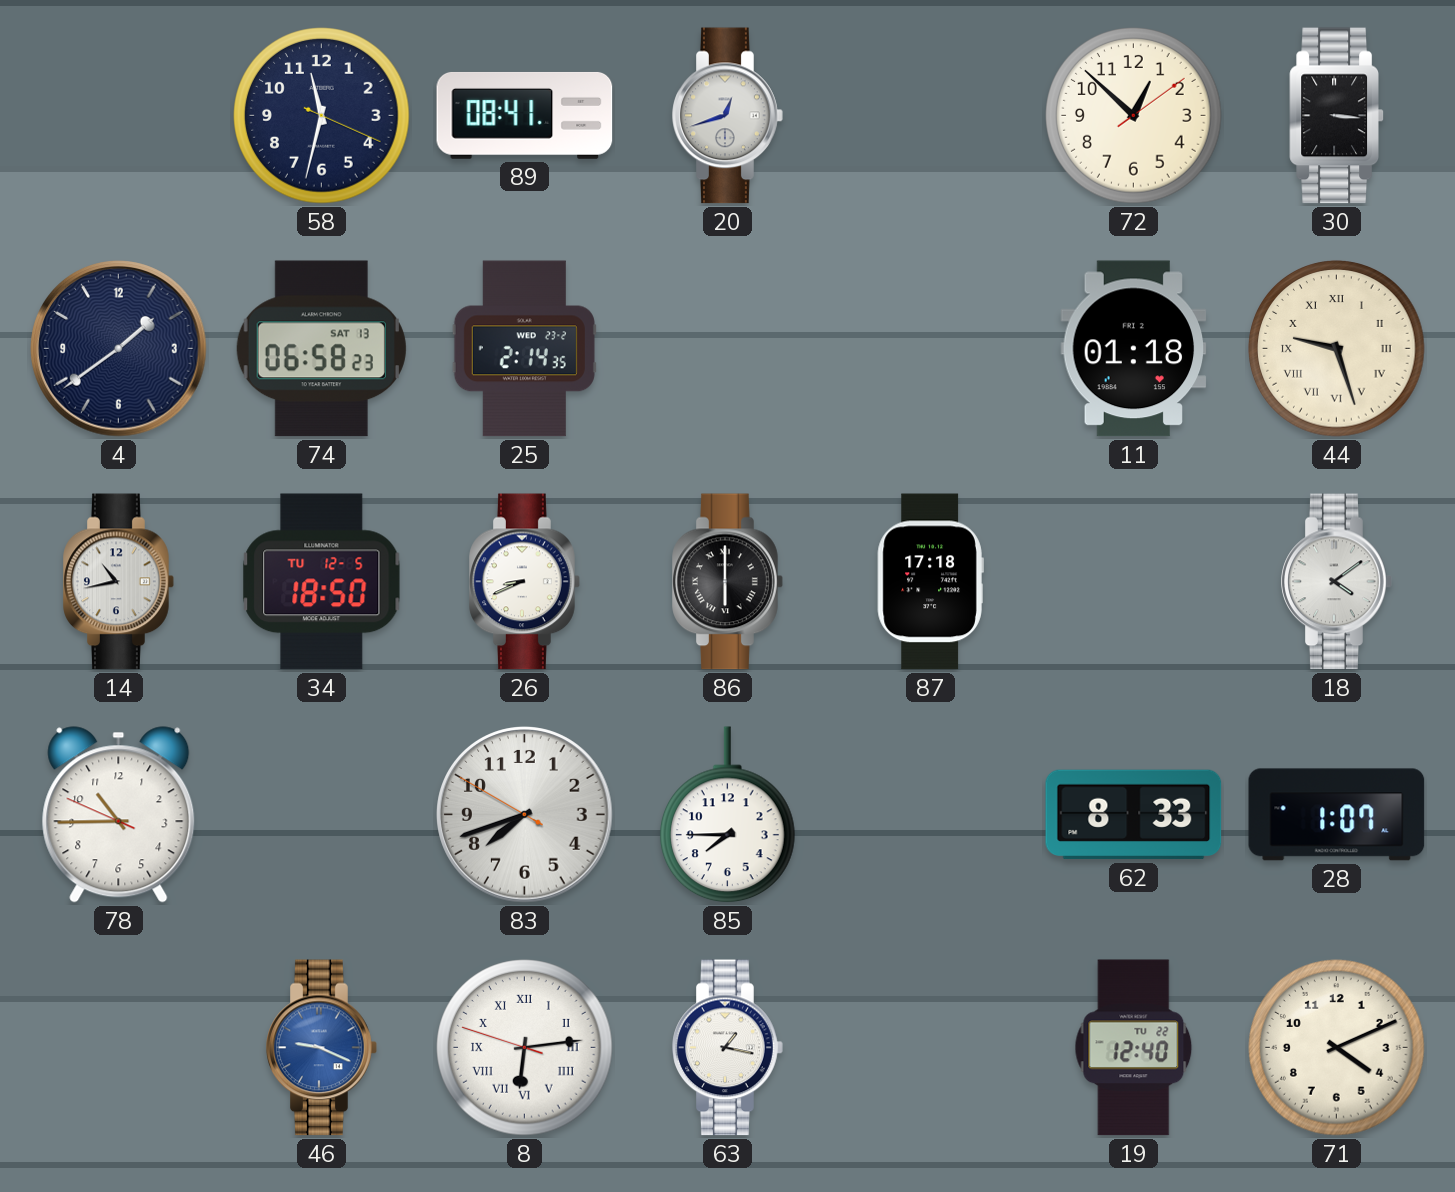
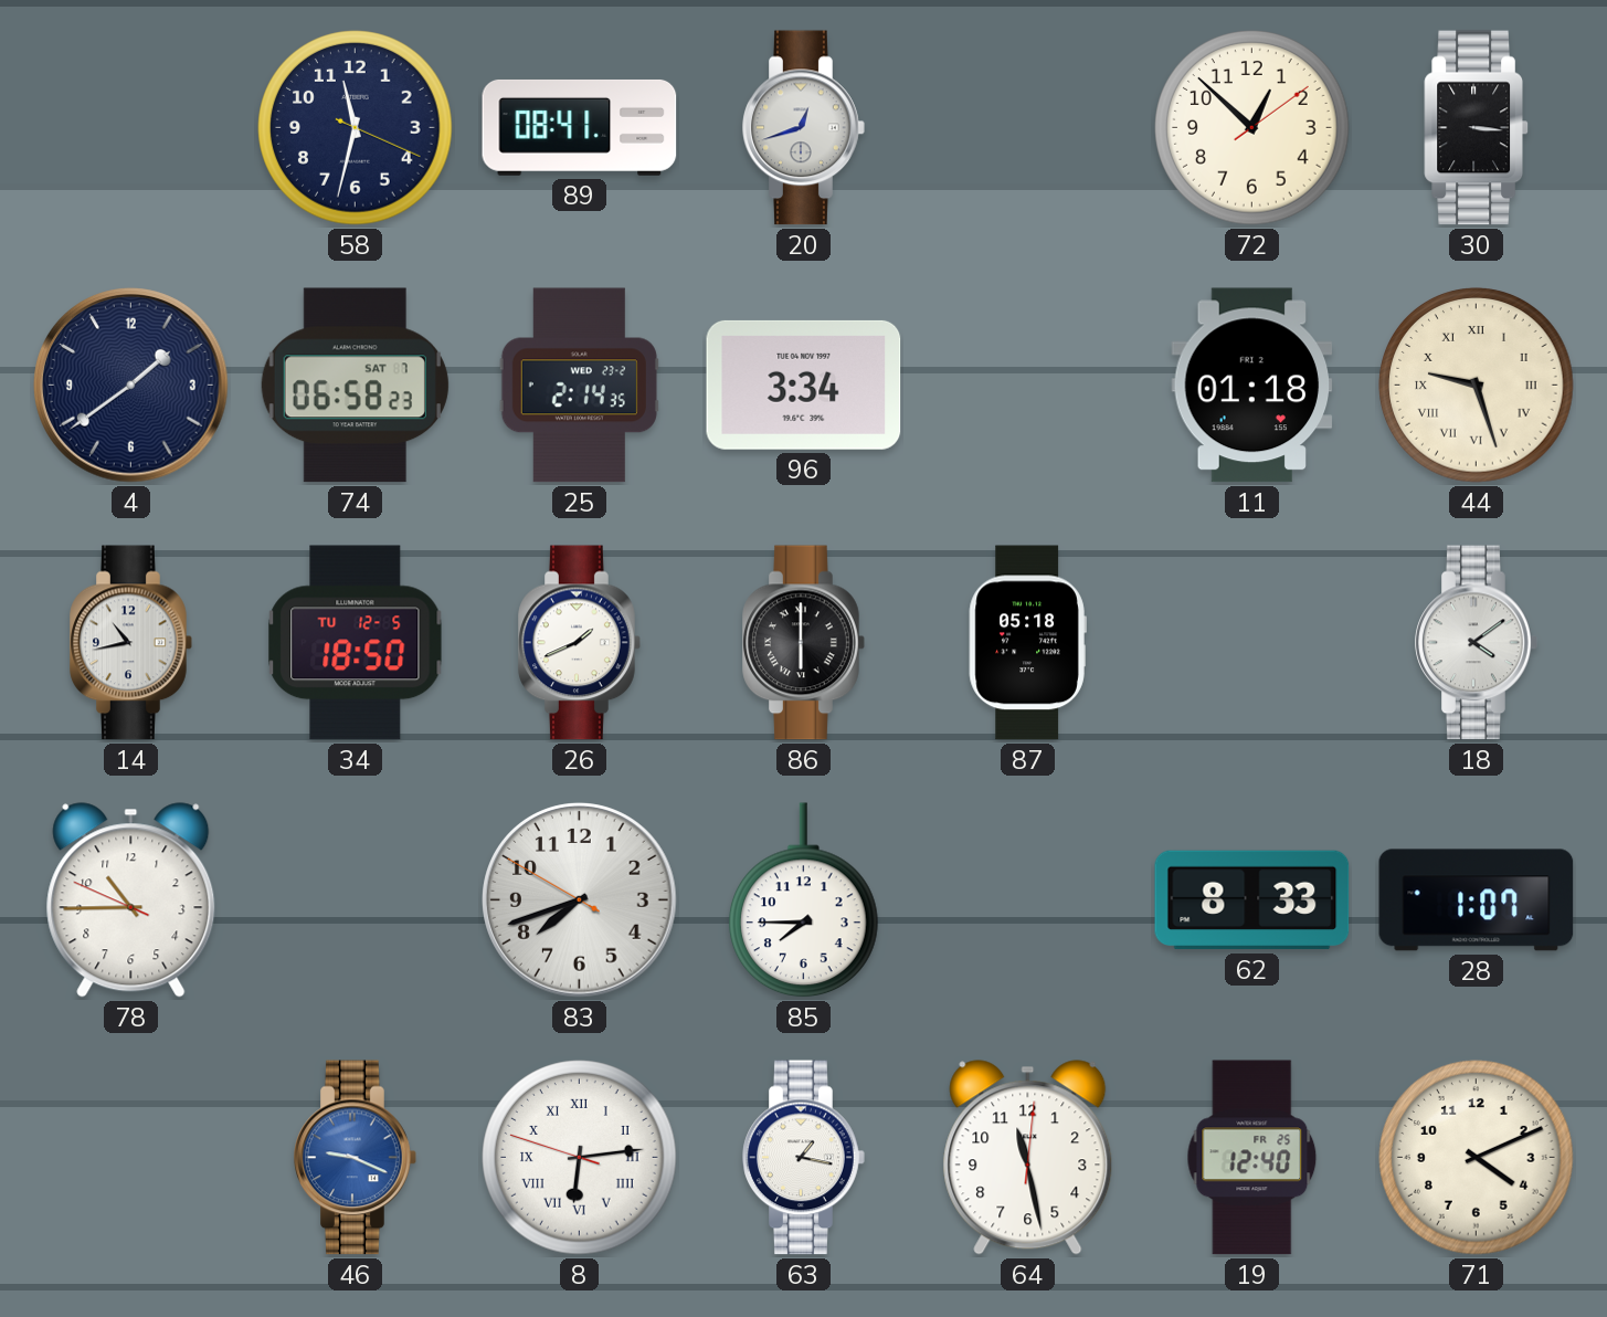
74 date: SAT 13 -> SAT 7 (355, 386)
96: none -> 3:34 (804, 384)
26: 8:41 -> 1:41 (580, 643)
87: 17:18 -> 05:18 (1027, 643)
64: none -> 11:28 (1028, 1158)
19 date: TU 22 -> FR 25 (1252, 1158)
